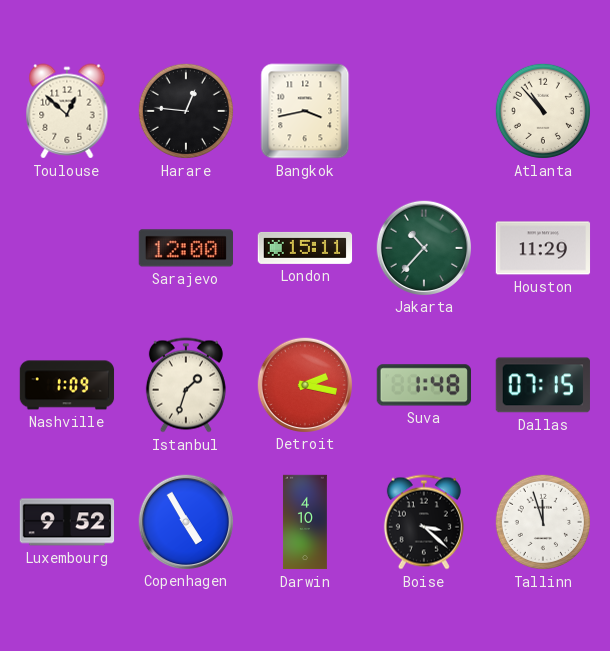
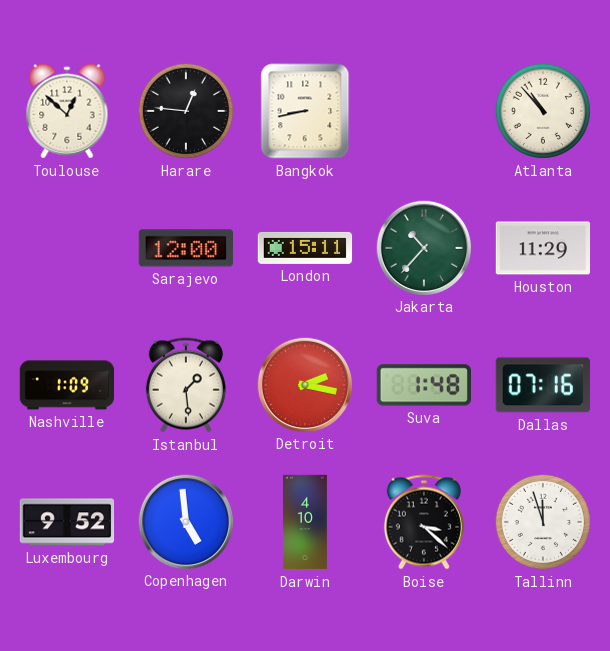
Bangkok: 3:43 -> 8:43 (305, 111)
Istanbul: 1:33 -> 1:29 (186, 385)
Dallas: 07:15 -> 07:16 (543, 385)
Copenhagen: 4:55 -> 4:59 (185, 521)
